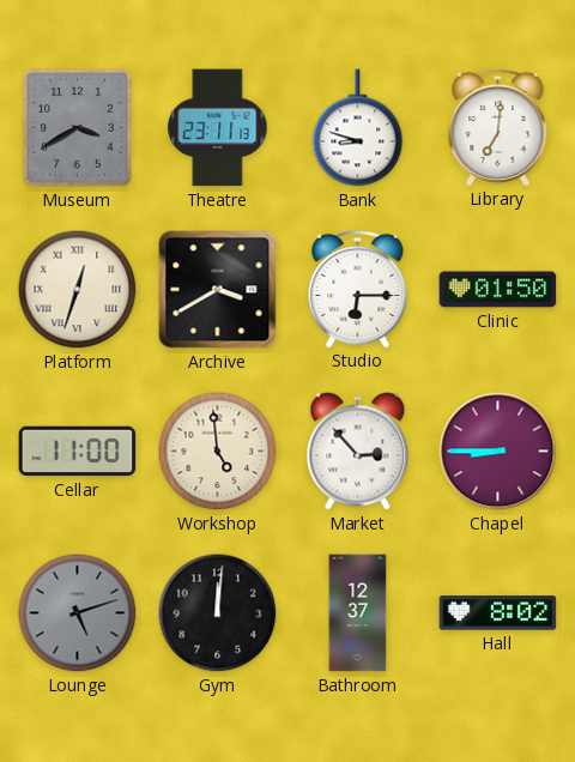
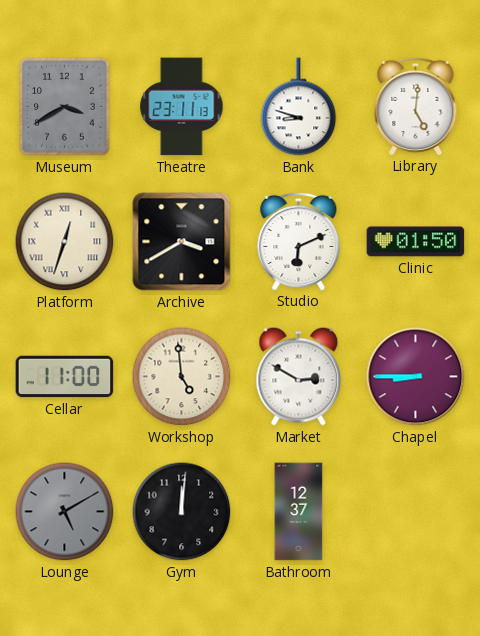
Library: 7:01 -> 5:01 (416, 106)
Studio: 6:15 -> 6:11 (299, 241)
Market: 2:53 -> 2:50 (299, 377)
Lounge: 5:12 -> 5:10 (65, 512)
Hall: 8:02 -> none (498, 613)
